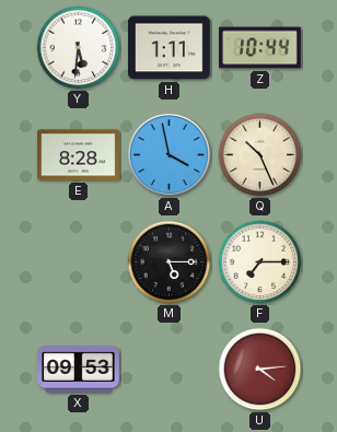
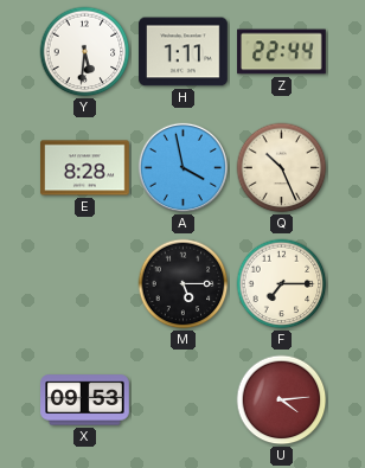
Z: 10:44 -> 22:44 (282, 52)
